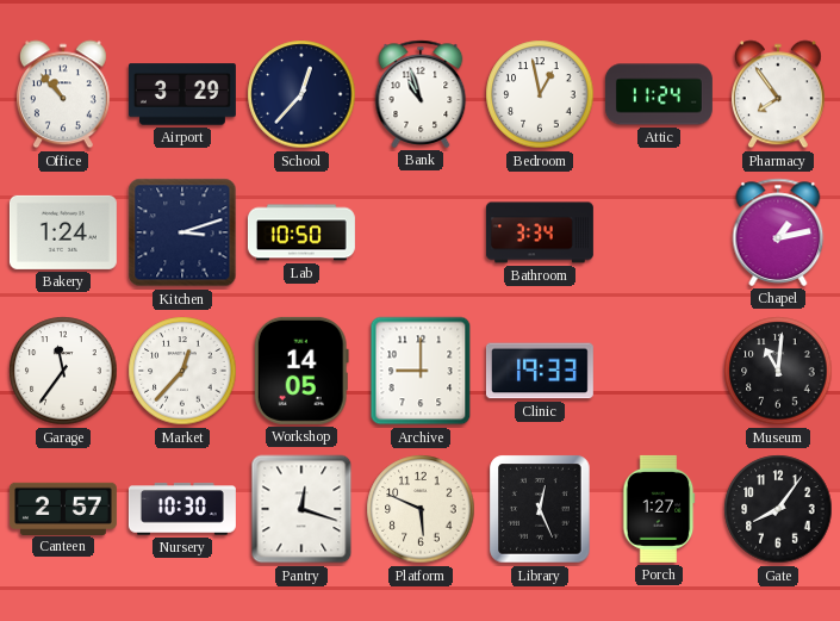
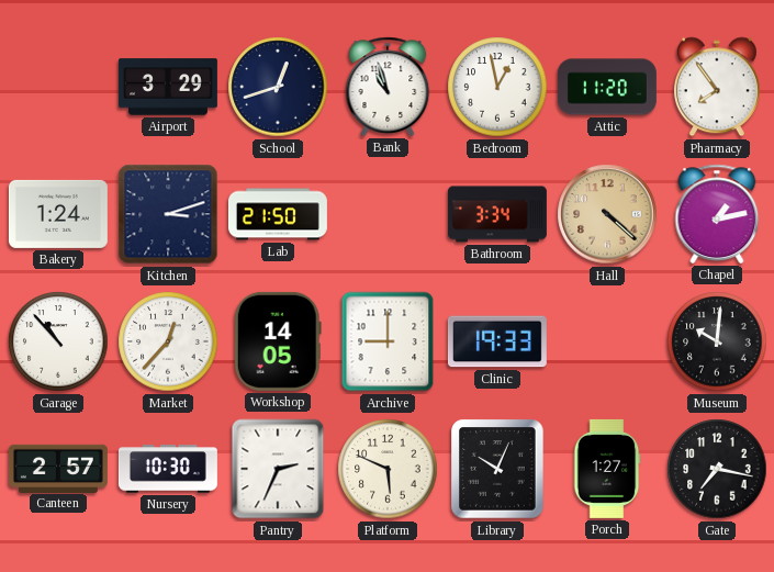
Office: 10:53 -> none (63, 94)
School: 12:37 -> 12:42 (278, 87)
Attic: 11:24 -> 11:20 (607, 87)
Lab: 10:50 -> 21:50 (278, 214)
Hall: none -> 4:22 (607, 214)
Garage: 11:36 -> 10:53 (58, 341)
Museum: 11:01 -> 10:01 (717, 341)
Pantry: 12:18 -> 2:34 (278, 469)
Library: 12:26 -> 10:04 (497, 469)
Gate: 8:06 -> 7:17 (717, 469)
